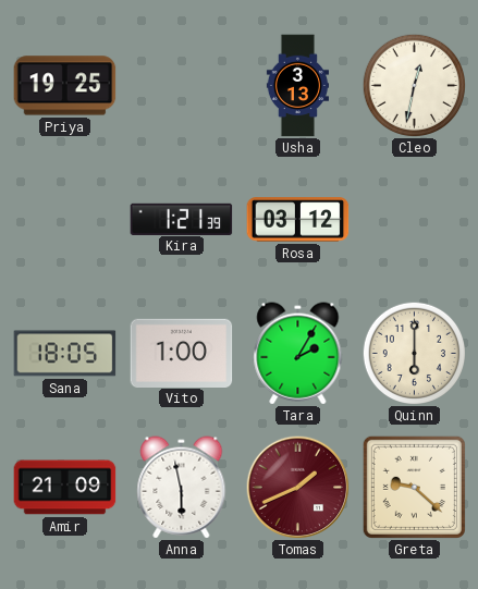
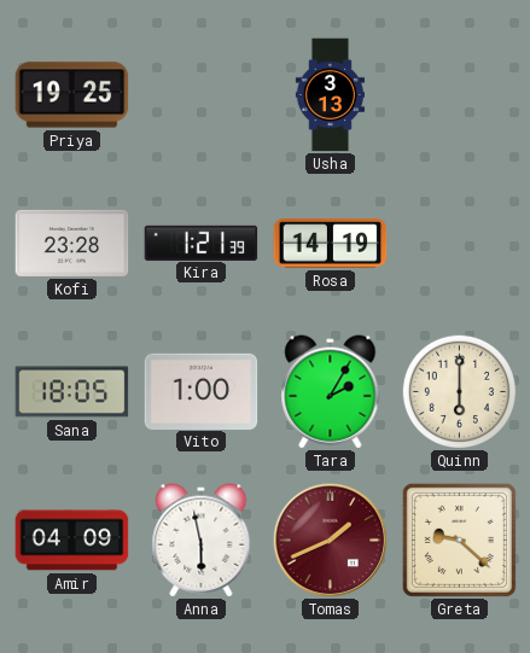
Cleo: 12:32 -> none (414, 85)
Kofi: none -> 23:28 (72, 243)
Rosa: 03:12 -> 14:19 (331, 244)
Amir: 21:09 -> 04:09 (72, 541)
